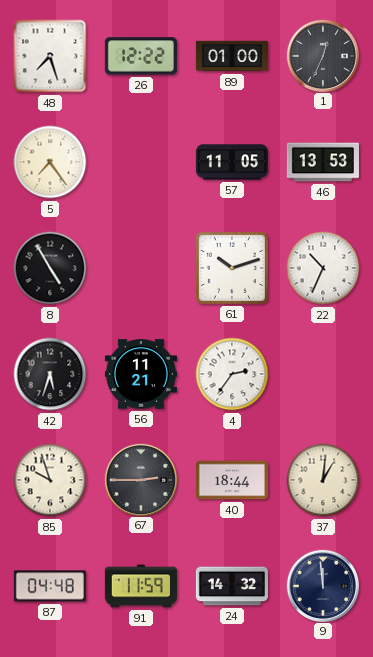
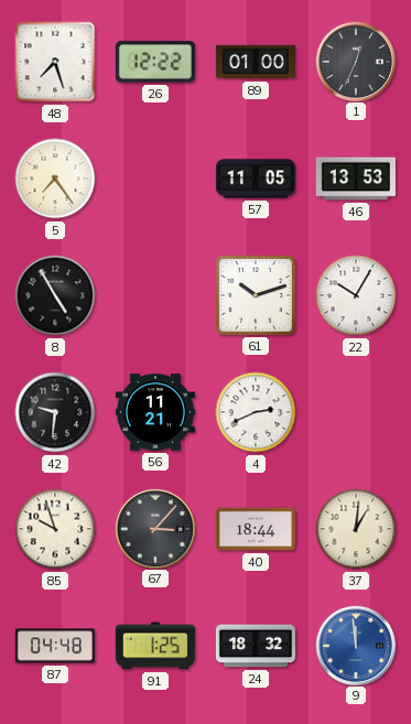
22: 10:34 -> 10:05 (356, 295)
42: 5:33 -> 9:31 (55, 412)
4: 2:36 -> 2:41 (256, 412)
67: 2:45 -> 3:07 (154, 528)
91: 11:59 -> 1:25 (155, 646)
24: 14:32 -> 18:32 (256, 646)
9 dial: navy -> blue (355, 645)
